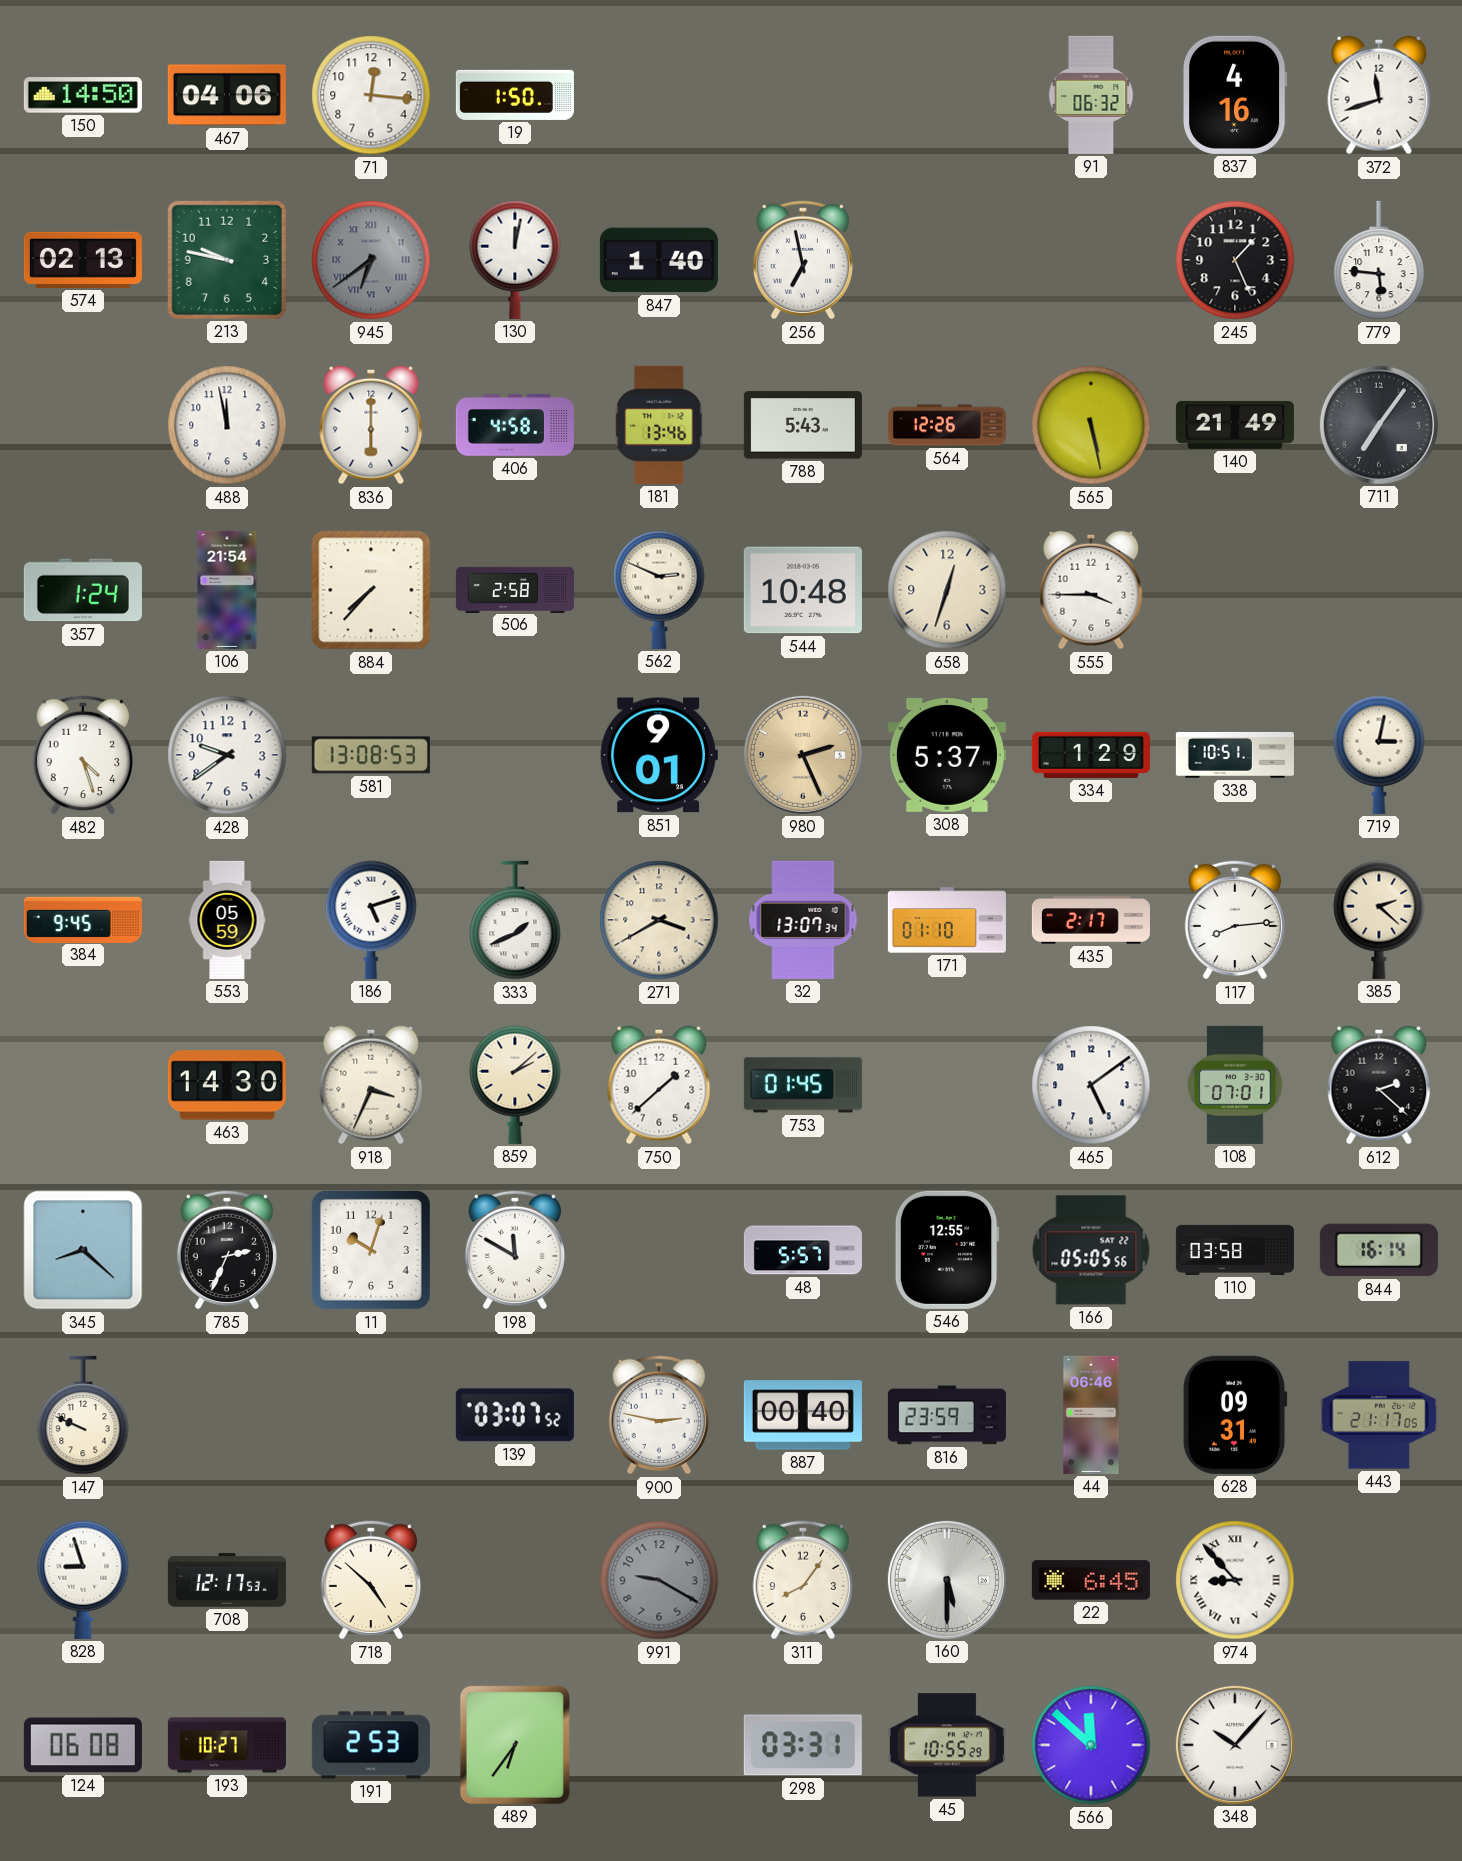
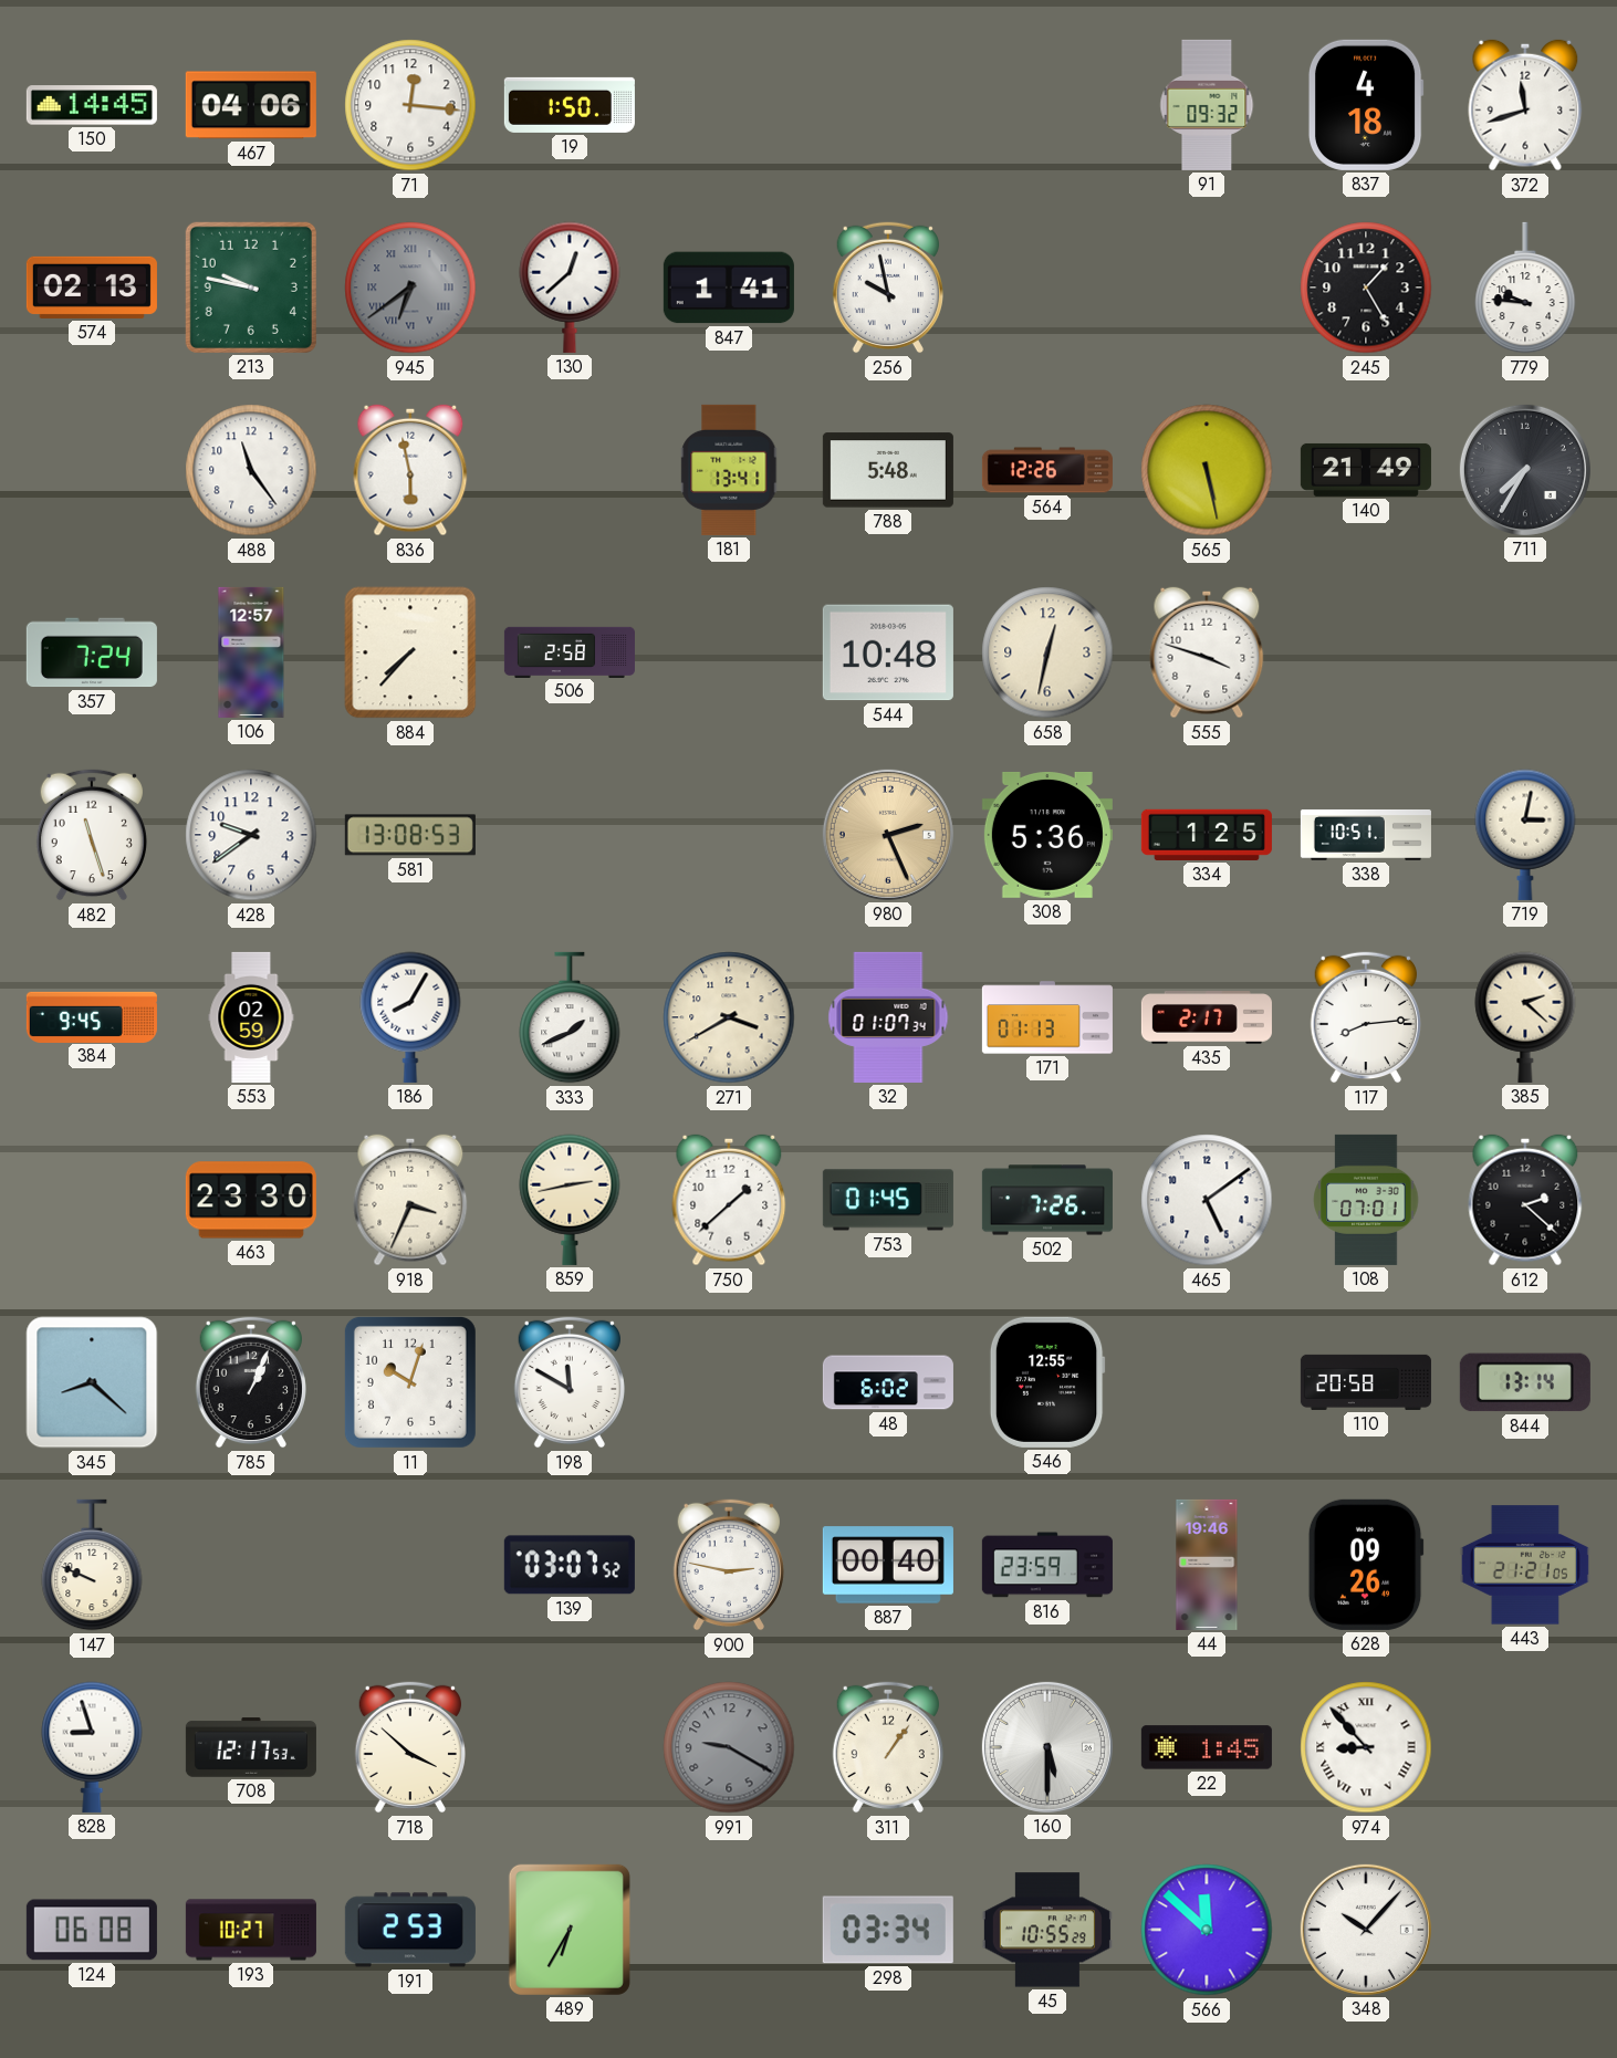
150: 14:50 -> 14:45 (92, 105)
91: 06:32 -> 09:32 (1207, 105)
837: 4:16 -> 4:18 (1366, 105)
130: 12:02 -> 12:38 (570, 288)
847: 1:40 -> 1:41 (729, 288)
256: 6:58 -> 9:58 (888, 288)
245: 1:26 -> 1:25 (1366, 288)
779: 5:46 -> 9:46 (1525, 288)
488: 11:58 -> 11:24 (251, 470)
836: 6:00 -> 5:58 (410, 470)
406: 4:58 -> none (515, 425)
181: 13:46 -> 13:41 (730, 470)
788: 5:43 -> 5:48 (888, 470)
711: 7:06 -> 7:35 (1525, 470)
357: 1:24 -> 7:24 (92, 652)
106: 21:54 -> 12:57 (251, 652)
562: 2:49 -> none (659, 590)
658: 12:33 -> 12:32 (1047, 652)
555: 3:45 -> 3:48 (1207, 652)
482: 4:27 -> 11:27 (92, 835)
851: 9:01 -> none (659, 755)
308: 5:37 -> 5:36 (1047, 835)
334: 1:29 -> 1:25 (1207, 835)
553: 05:59 -> 02:59 (251, 1017)
186: 5:12 -> 8:05 (410, 1017)
32: 13:07 -> 01:07 (888, 1017)
171: 01:10 -> 01:13 (1047, 1017)
463: 14:30 -> 23:30 (251, 1200)
859: 2:08 -> 2:43 (570, 1200)
502: none -> 7:26 (1047, 1200)
785: 2:34 -> 1:04 (251, 1382)
48: 5:57 -> 6:02 (888, 1382)
166: 05:05 -> none (1091, 1250)
110: 03:58 -> 20:58 (1366, 1382)
844: 16:14 -> 13:14 (1525, 1382)
44: 06:46 -> 19:46 (1207, 1565)
628: 09:31 -> 09:26 (1366, 1565)
443: 21:17 -> 21:21 (1525, 1565)
718: 4:52 -> 3:52 (410, 1747)
311: 8:06 -> 1:06 (888, 1747)
22: 6:45 -> 1:45 (1207, 1747)
489: 6:36 -> 6:35 (570, 1930)
298: 03:31 -> 03:34 (888, 1930)
